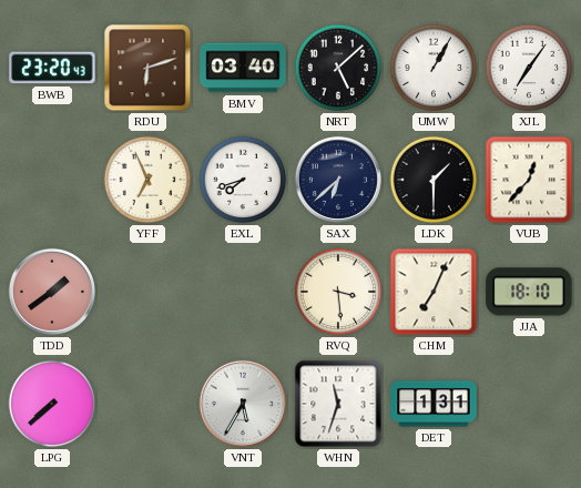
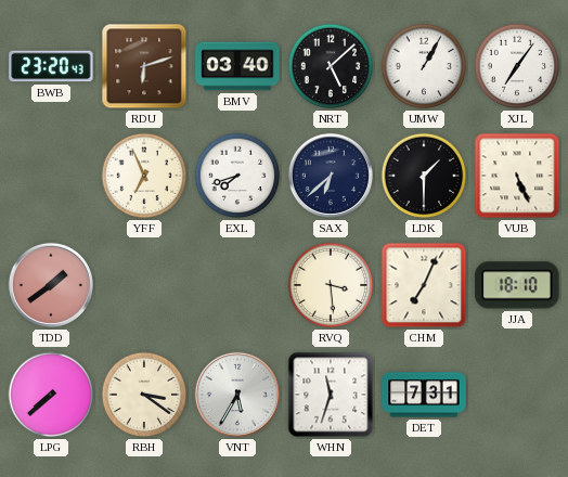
VUB: 12:37 -> 5:26 (517, 176)
RBH: none -> 3:21 (144, 395)
DET: 1:31 -> 7:31 (424, 395)
